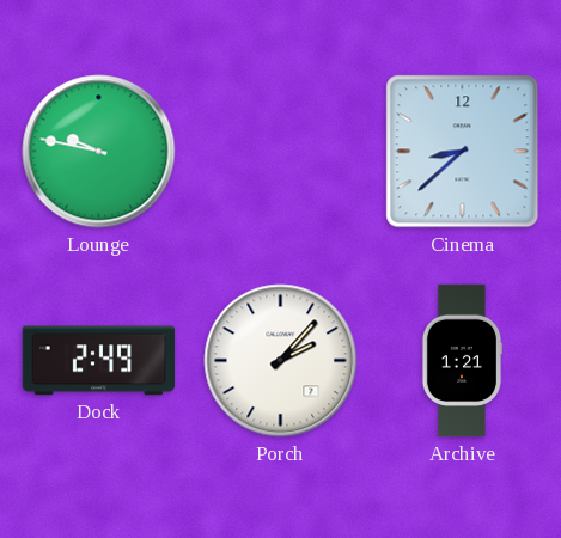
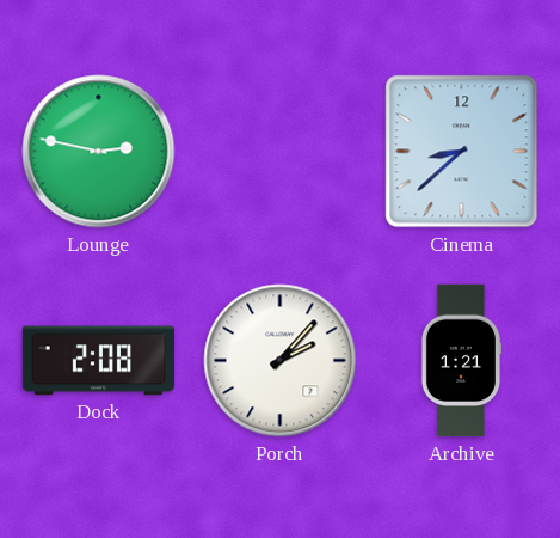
Lounge: 9:47 -> 2:47 (99, 152)
Dock: 2:49 -> 2:08 (99, 361)
